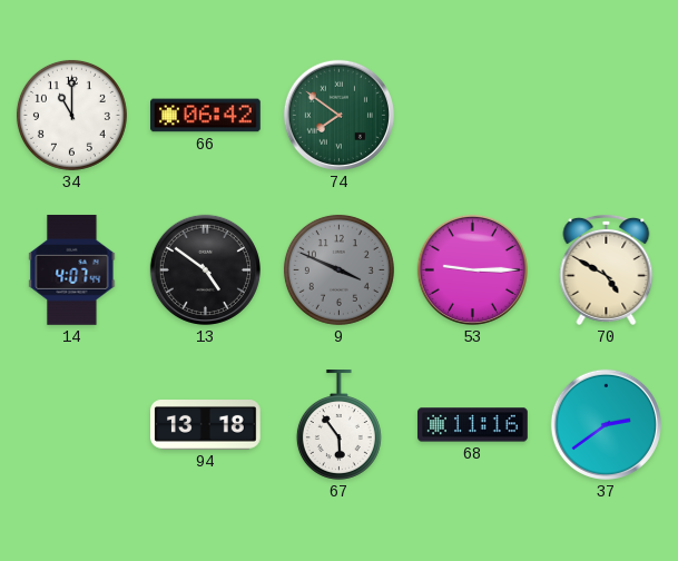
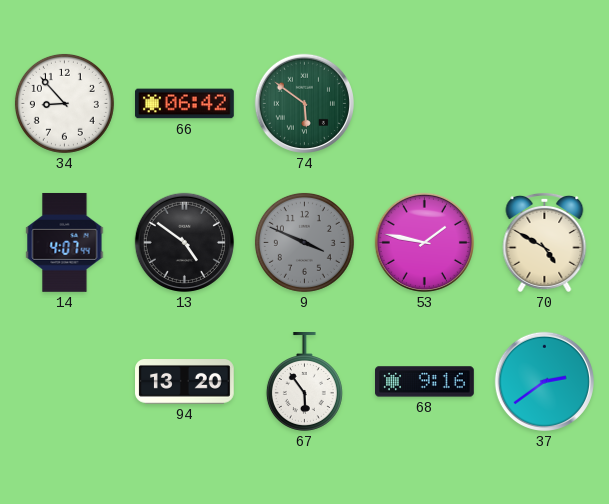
34: 11:00 -> 8:53 (64, 103)
74: 7:51 -> 5:51 (304, 103)
53: 9:15 -> 1:47 (424, 242)
94: 13:18 -> 13:20 (185, 382)
68: 11:16 -> 9:16 (425, 382)
